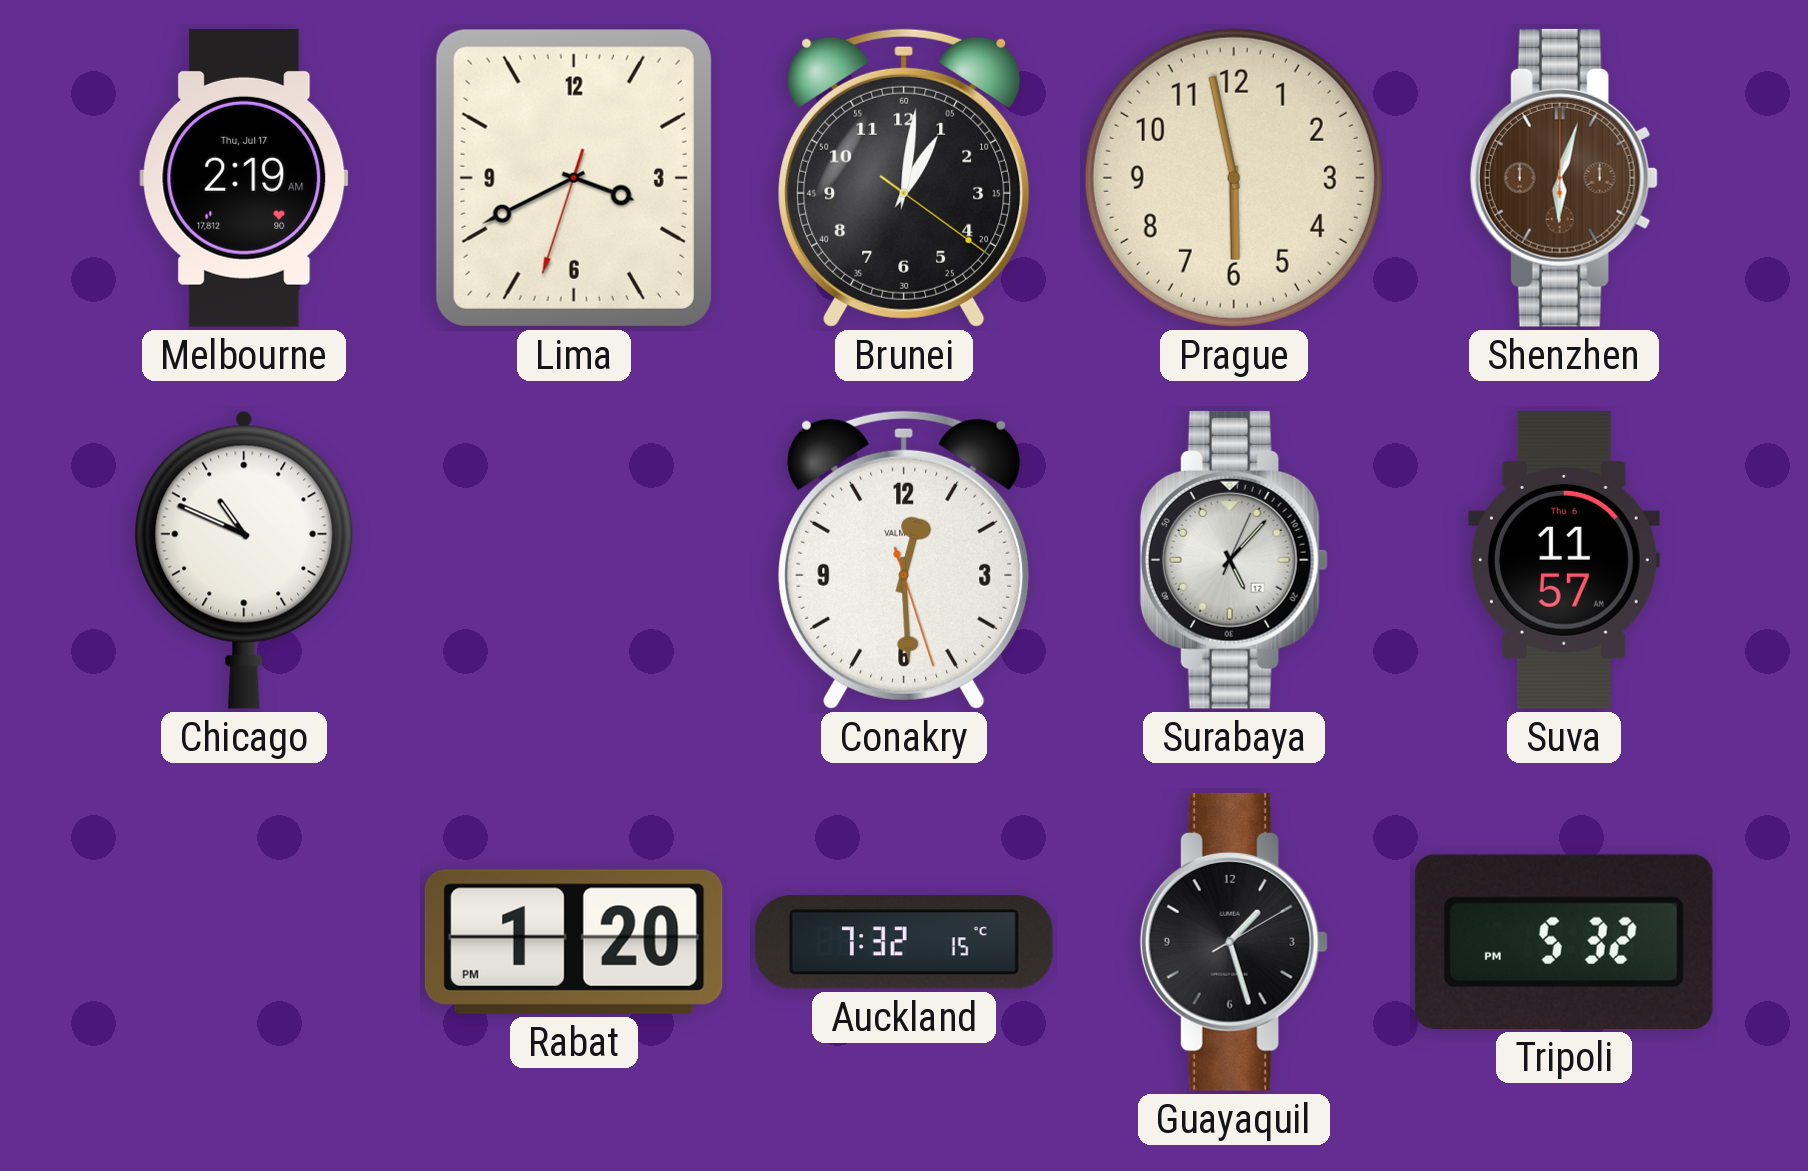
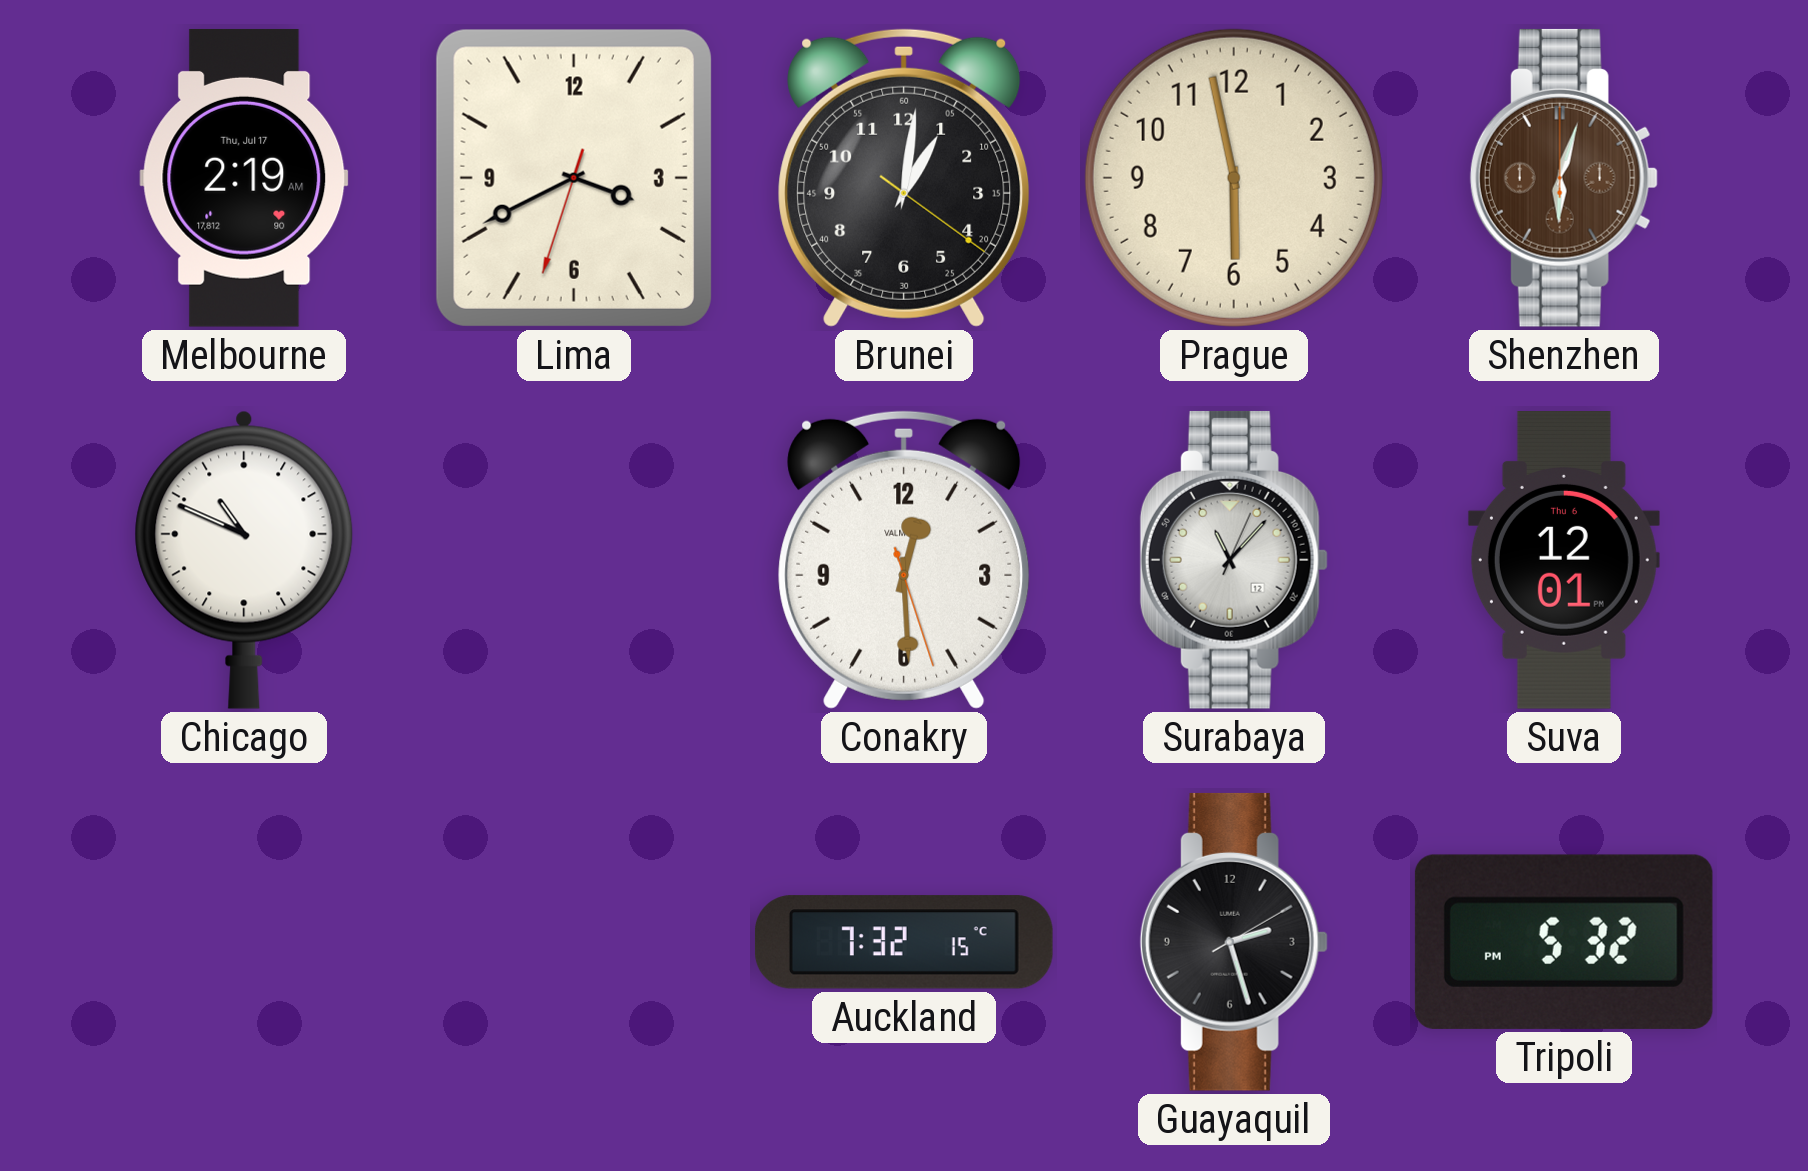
Surabaya: 5:07 -> 11:07 (1234, 560)
Suva: 11:57 -> 12:01 (1564, 561)
Rabat: 1:20 -> none (574, 942)
Guayaquil: 1:27 -> 2:27 (1234, 942)
